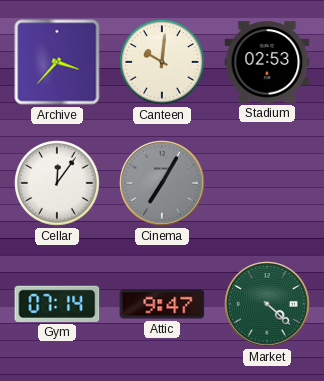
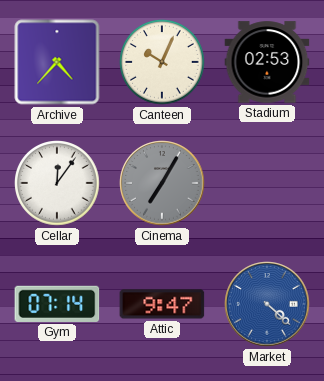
Archive: 3:37 -> 4:37 (57, 62)
Canteen: 10:01 -> 10:04 (162, 62)
Market dial: green -> blue (267, 304)
